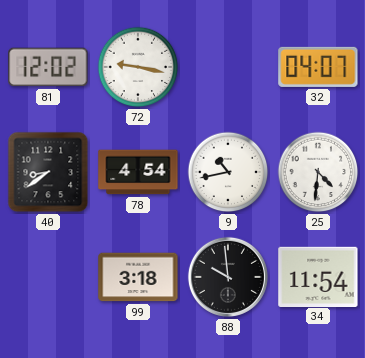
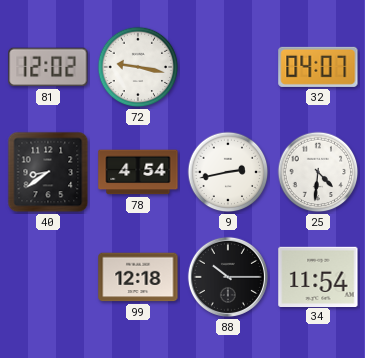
9: 10:43 -> 2:43 (228, 172)
99: 3:18 -> 12:18 (138, 277)
88: 9:59 -> 10:15 (228, 277)
